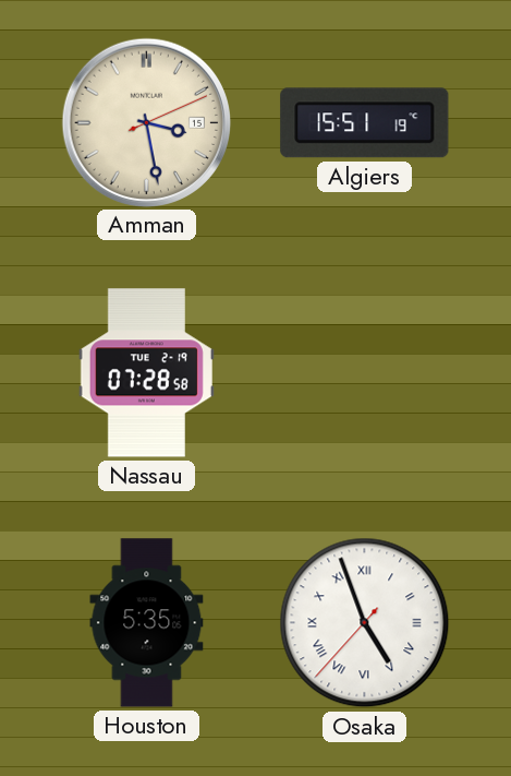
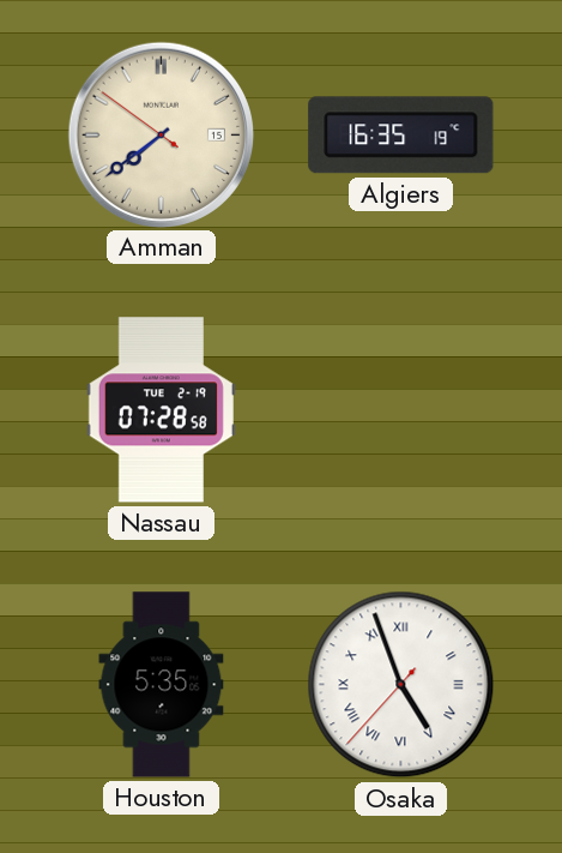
Amman: 3:28 -> 7:38 (161, 134)
Algiers: 15:51 -> 16:35 (401, 136)
